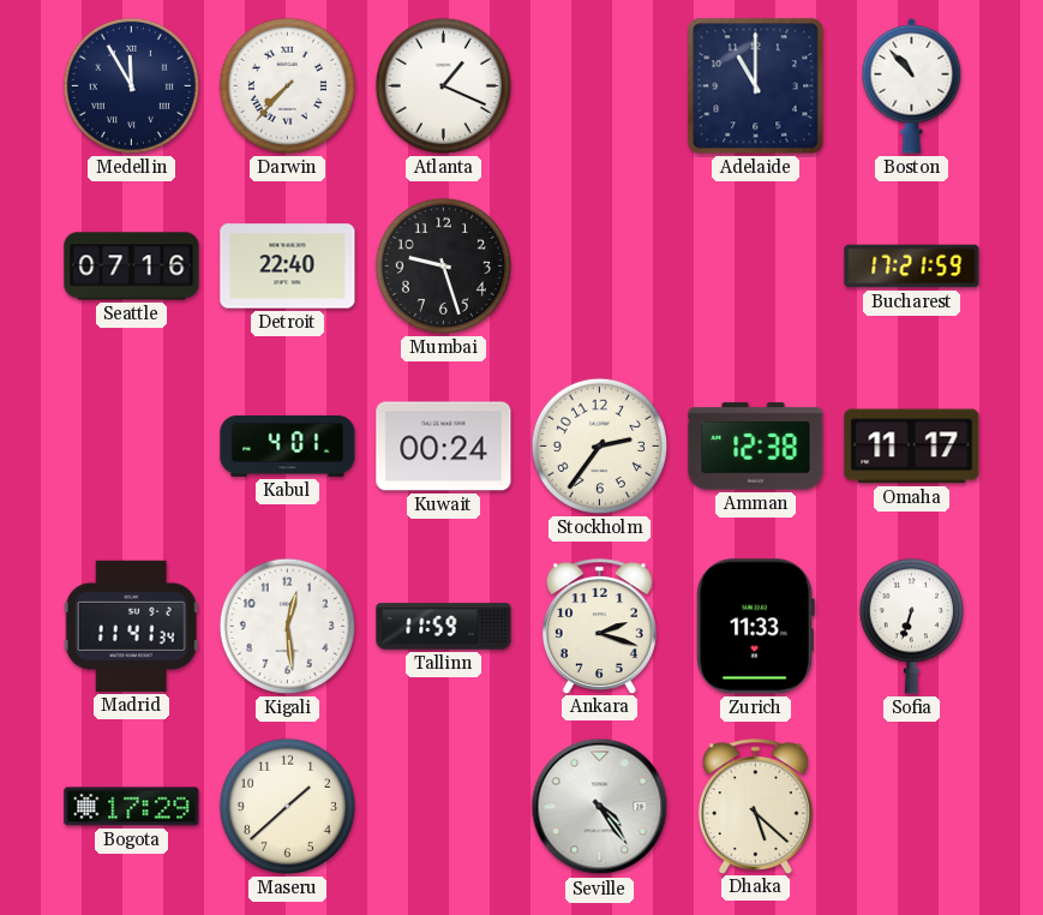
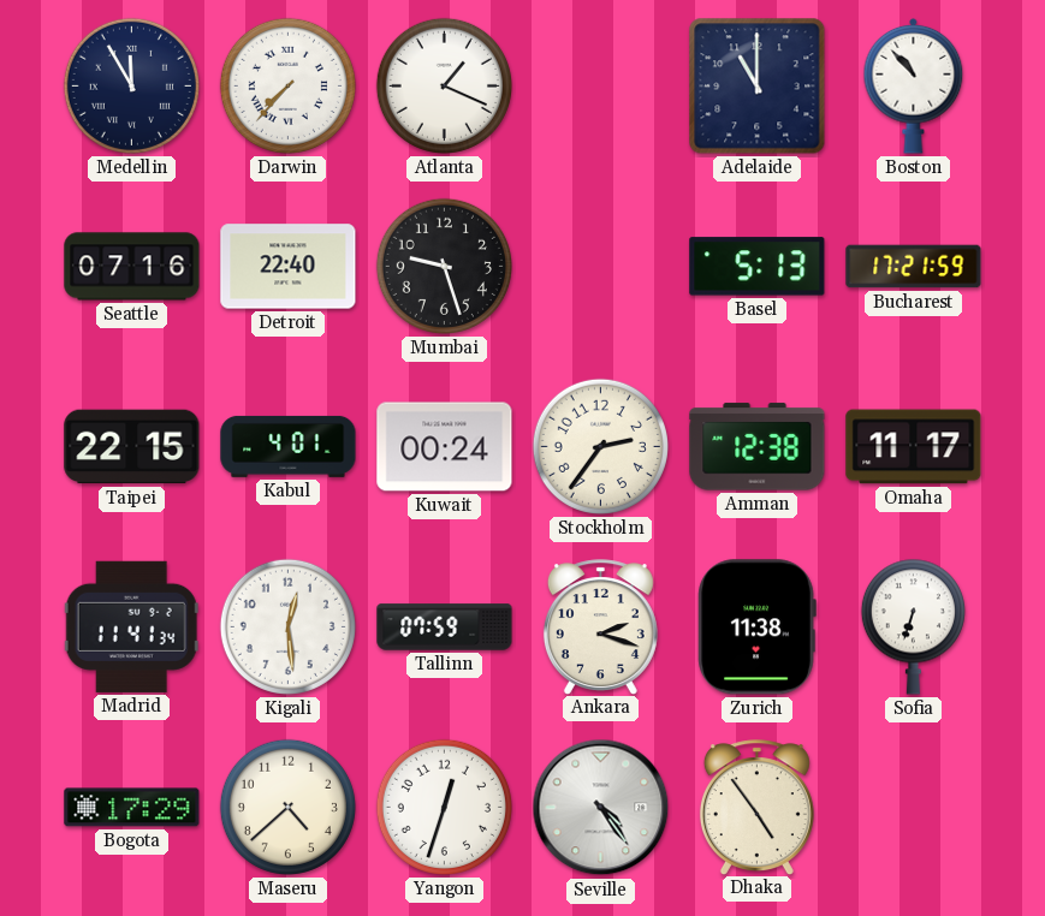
Basel: none -> 5:13 (758, 267)
Taipei: none -> 22:15 (132, 447)
Tallinn: 11:59 -> 07:59 (445, 627)
Zurich: 11:33 -> 11:38 (756, 627)
Maseru: 1:38 -> 4:38 (287, 807)
Yangon: none -> 12:33 (444, 807)
Dhaka: 5:22 -> 4:54 (756, 807)
